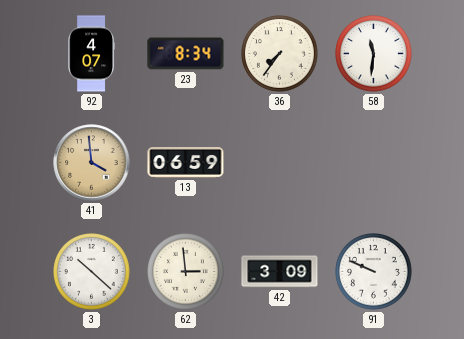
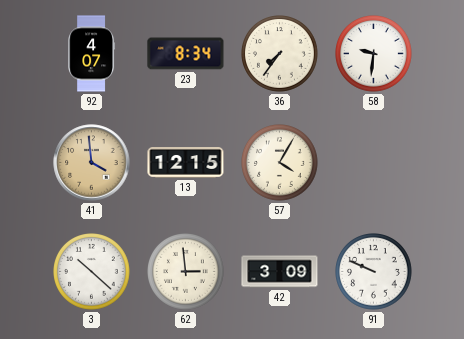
58: 11:31 -> 9:31 (374, 54)
13: 06:59 -> 12:15 (186, 163)
57: none -> 4:05 (280, 163)
